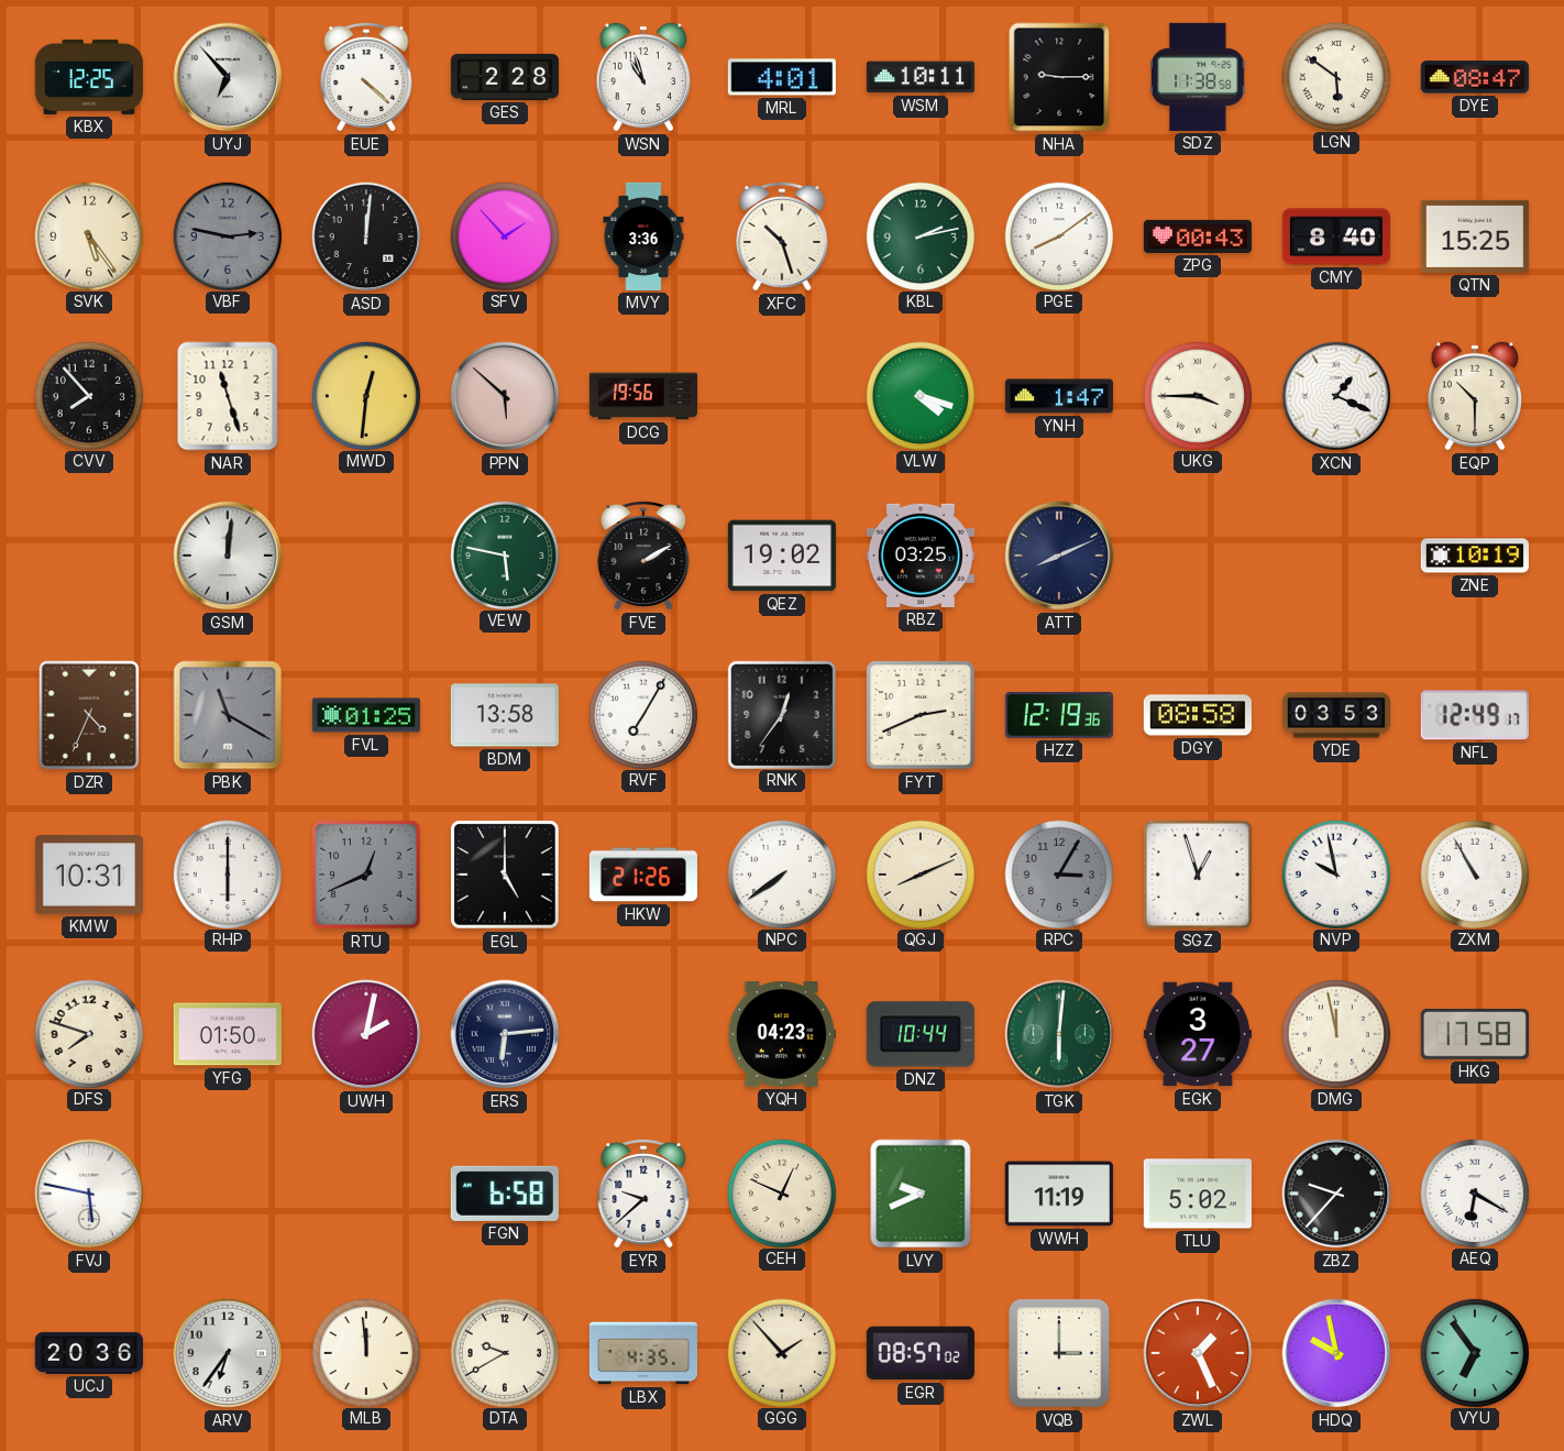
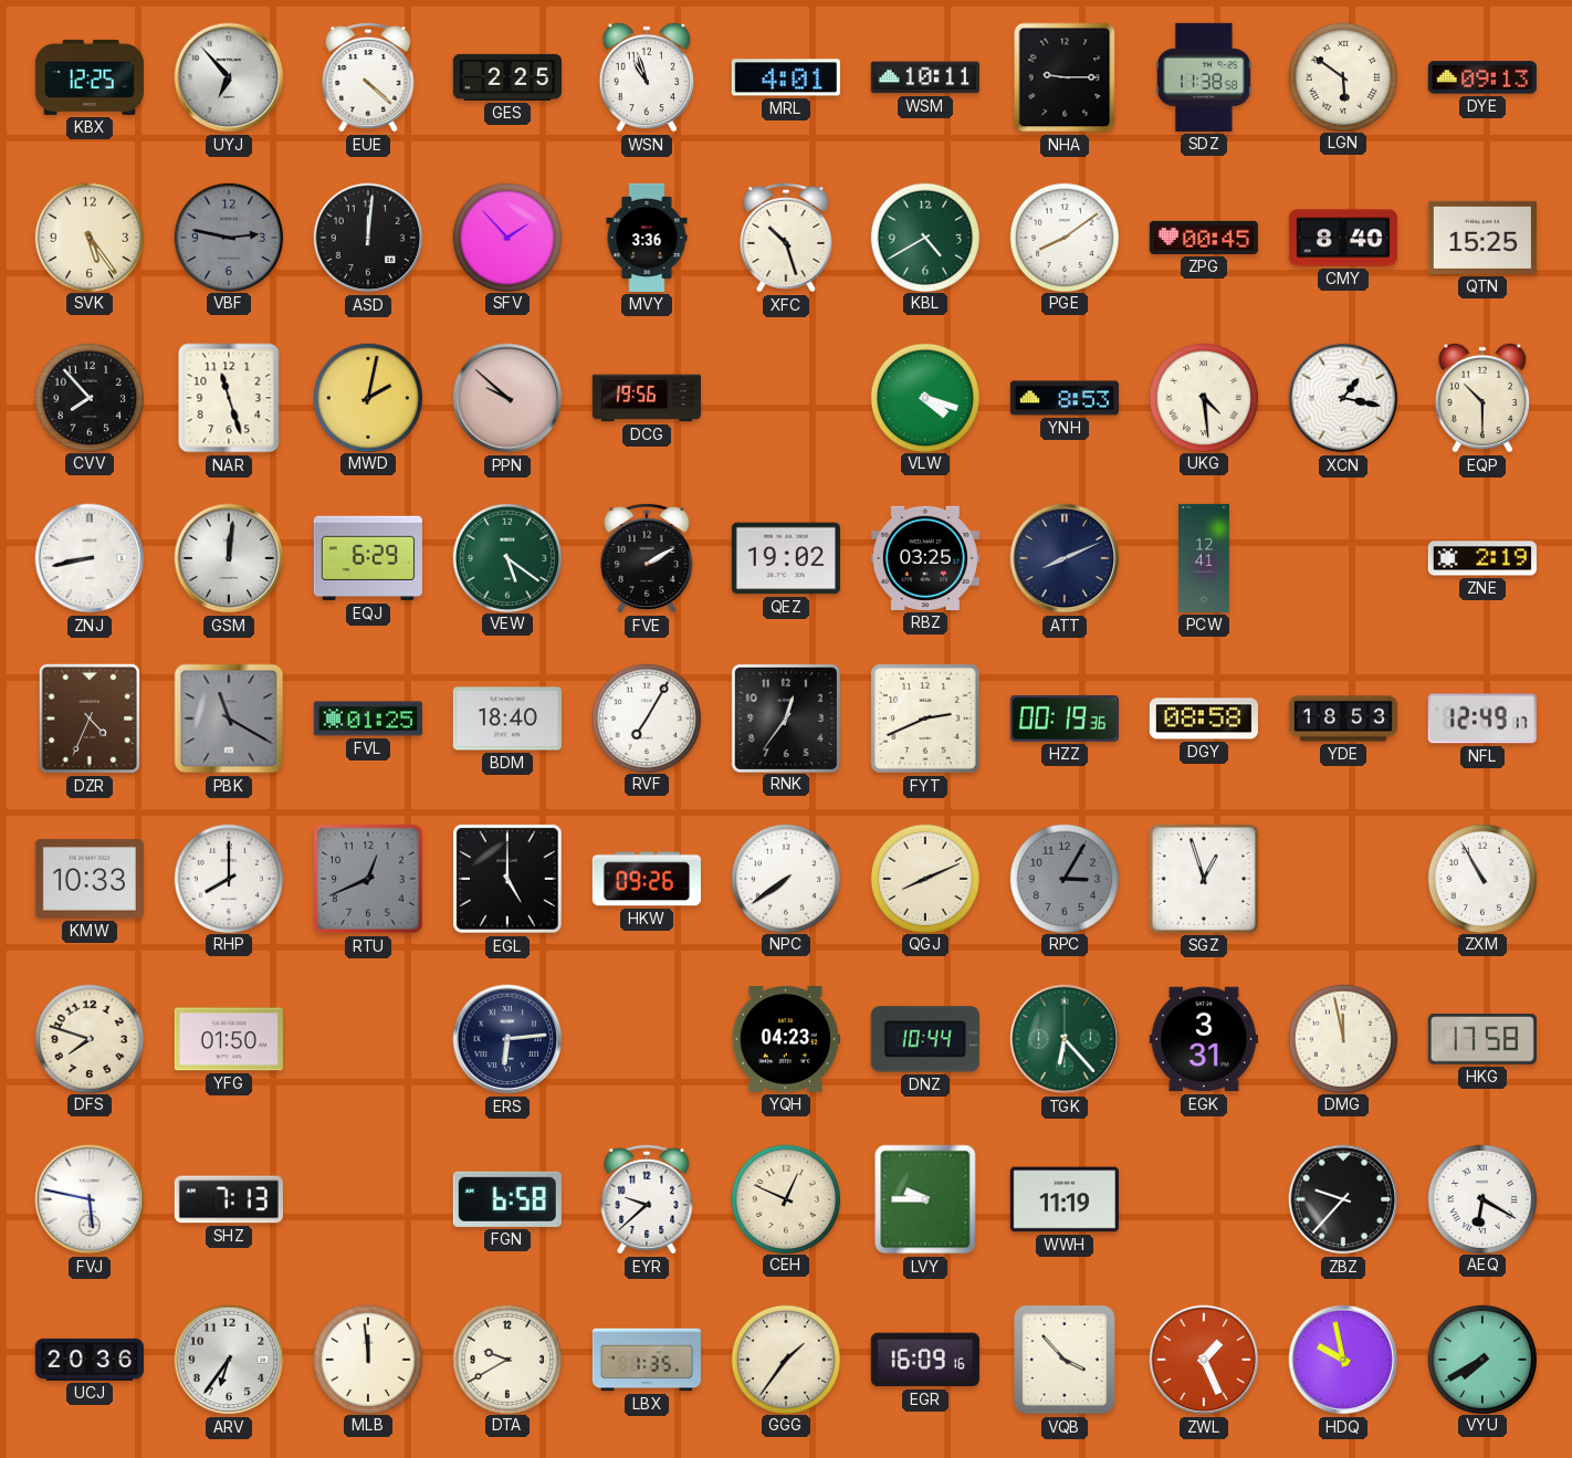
GES: 2:28 -> 2:25 (507, 77)
DYE: 08:47 -> 09:13 (1482, 77)
KBL: 2:13 -> 4:40 (924, 237)
ZPG: 00:43 -> 00:45 (1204, 238)
MWD: 12:31 -> 2:02 (367, 397)
PPN: 5:52 -> 9:52 (507, 398)
YNH: 1:47 -> 8:53 (1065, 398)
UKG: 3:45 -> 4:29 (1203, 397)
XCN: 1:19 -> 1:17 (1343, 398)
ZNJ: none -> 8:43 (90, 558)
EQJ: none -> 6:29 (368, 558)
VEW: 5:47 -> 5:21 (506, 557)
PCW: none -> 12:41 (1205, 558)
ZNE: 10:19 -> 2:19 (1482, 558)
BDM: 13:58 -> 18:40 (507, 718)
HZZ: 12:19 -> 00:19 (1065, 718)
YDE: 03:53 -> 18:53 (1342, 718)
KMW: 10:31 -> 10:33 (90, 879)
RHP: 6:00 -> 8:00 (228, 878)
HKW: 21:26 -> 09:26 (647, 879)
NVP: 9:58 -> none (1335, 873)
UWH: 2:02 -> none (366, 1034)
TGK: 6:01 -> 6:23 (1065, 1039)
EGK: 3:27 -> 3:31 (1204, 1039)
SHZ: none -> 7:13 (229, 1199)
LVY: 9:41 -> 9:45 (925, 1199)
TLU: 5:02 -> none (1198, 1194)
LBX: 4:35 -> 1:35 (647, 1360)
GGG: 1:53 -> 1:36 (785, 1359)
EGR: 08:57 -> 16:09 (925, 1360)
VQB: 3:00 -> 3:53 (1065, 1360)
VYU: 6:54 -> 7:40 (1481, 1359)
